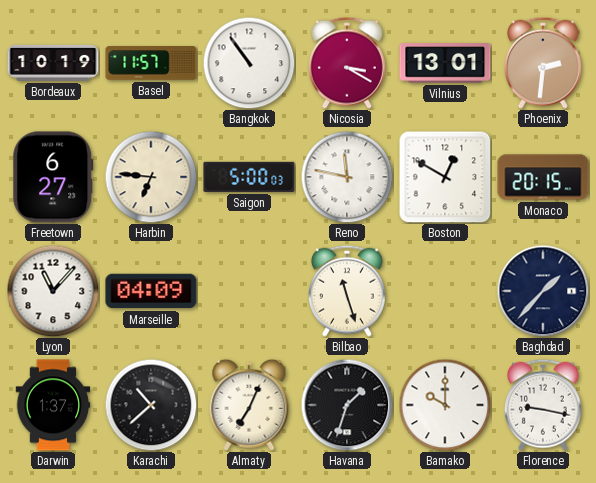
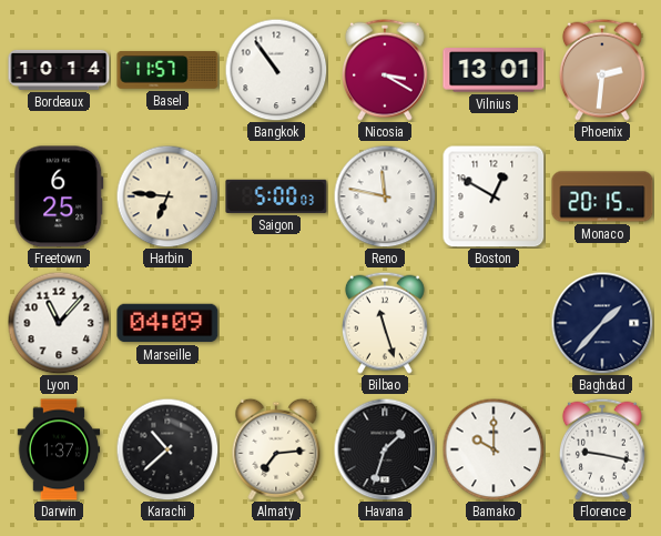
Bordeaux: 10:19 -> 10:14 (59, 70)
Freetown: 6:27 -> 6:25 (59, 196)
Almaty: 7:04 -> 7:14 (276, 449)
